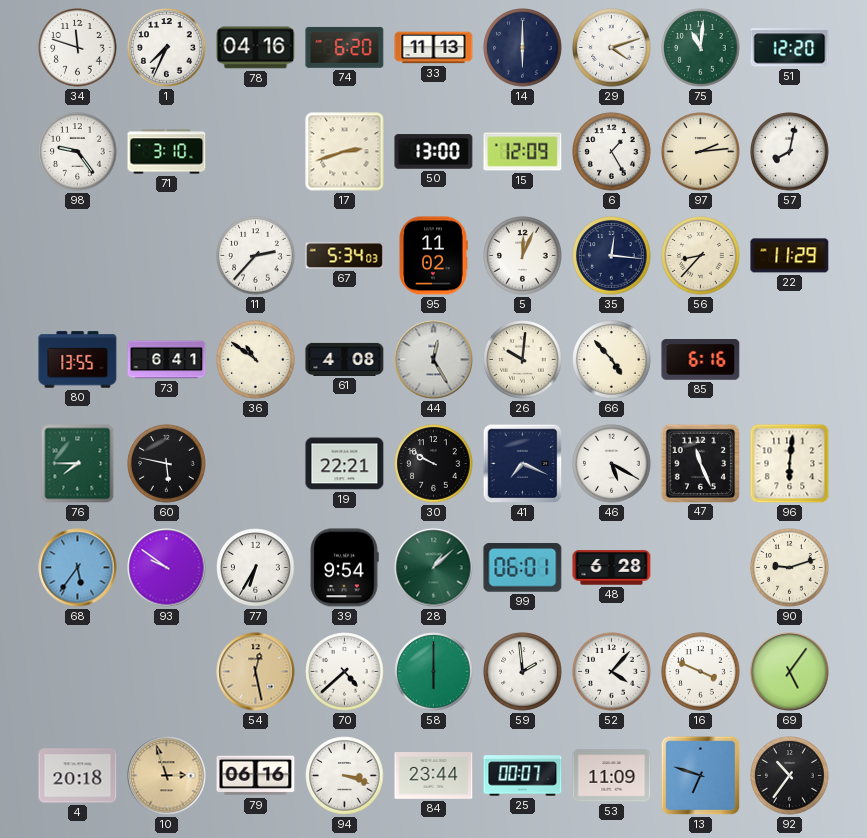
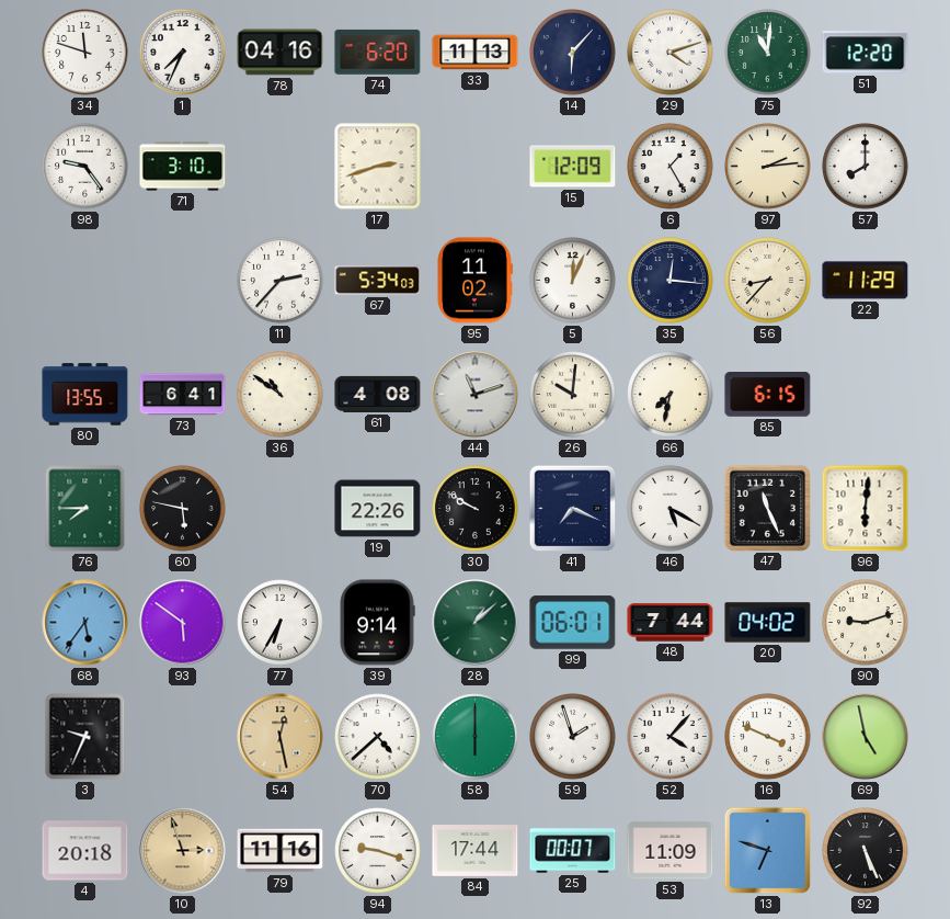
14: 6:00 -> 6:07 (573, 53)
50: 13:00 -> none (434, 152)
57: 8:02 -> 8:00 (866, 167)
44: 12:25 -> 11:12 (476, 395)
66: 4:53 -> 7:32 (671, 395)
85: 6:16 -> 6:15 (768, 395)
19: 22:21 -> 22:26 (378, 509)
93: 9:51 -> 5:51 (183, 623)
39: 9:54 -> 9:14 (377, 623)
48: 6:28 -> 7:44 (671, 623)
20: none -> 04:02 (768, 623)
3: none -> 9:34 (85, 737)
59: 1:59 -> 1:57 (573, 737)
69: 5:06 -> 4:58 (866, 737)
79: 06:16 -> 11:16 (281, 851)
94: 3:18 -> 9:18 (378, 851)
84: 23:44 -> 17:44 (476, 851)
92: 10:36 -> 5:26 (866, 851)
